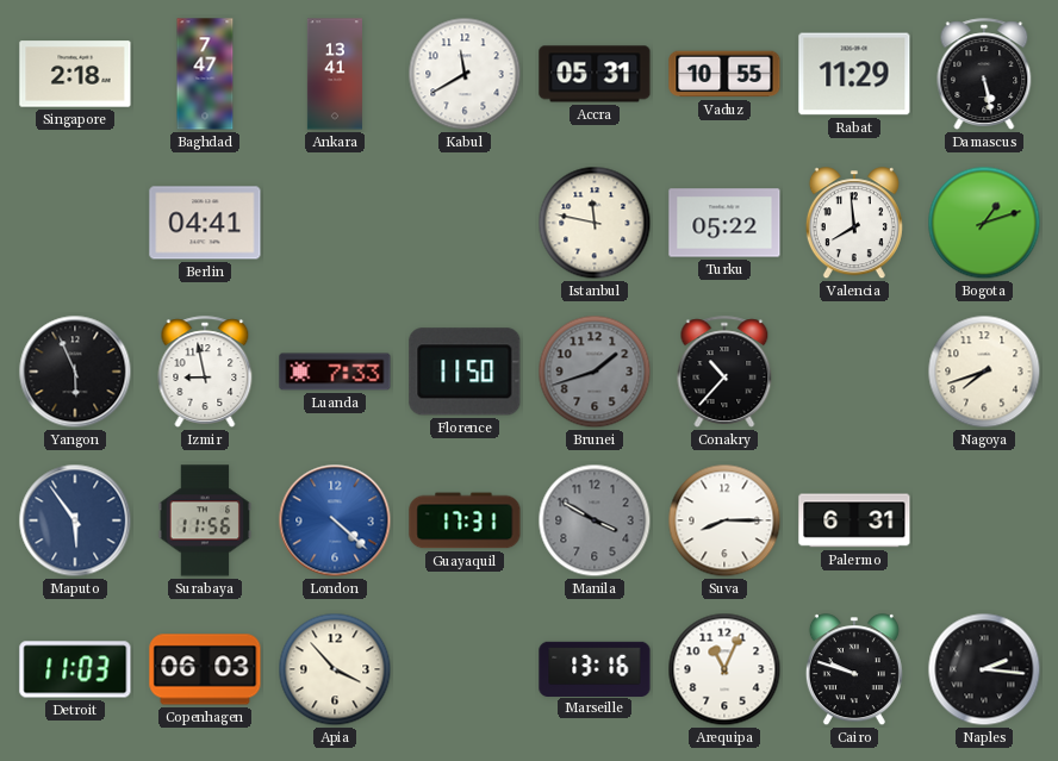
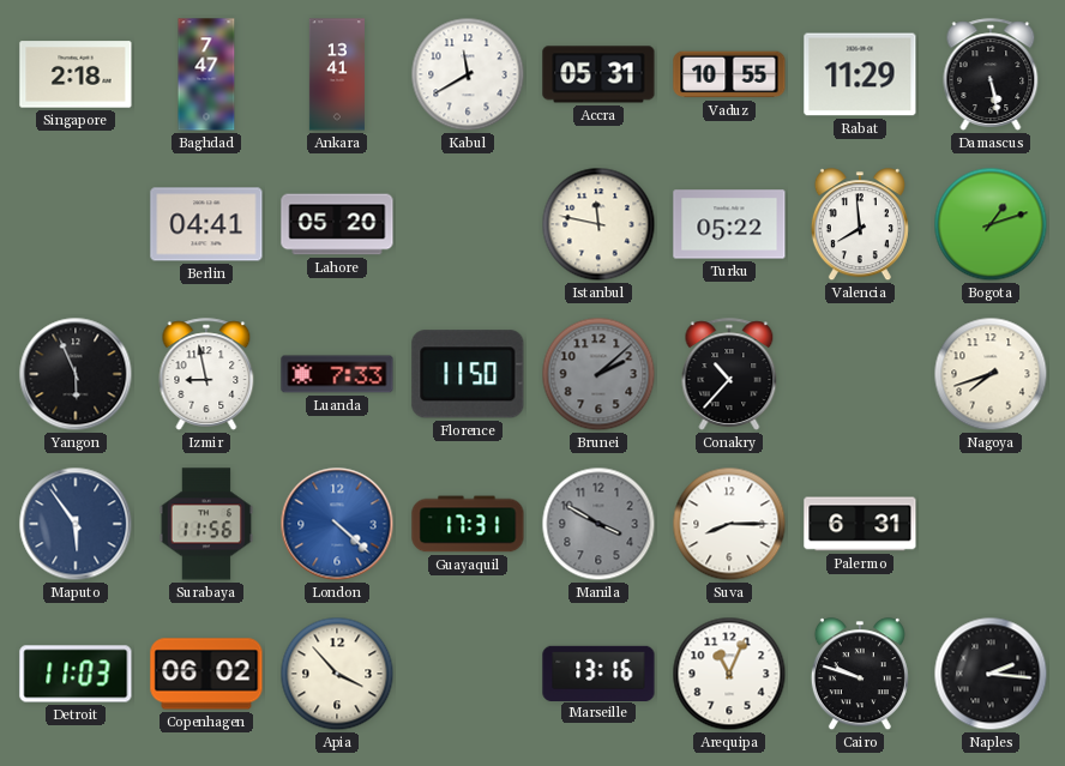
Lahore: none -> 05:20 (337, 224)
Brunei: 1:42 -> 2:08 (598, 374)
Copenhagen: 06:03 -> 06:02 (206, 674)
